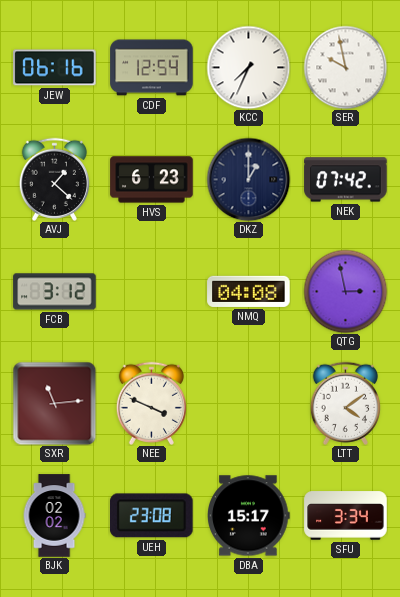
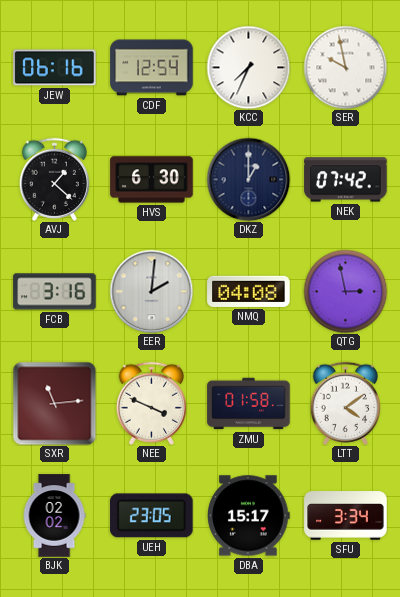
HVS: 6:23 -> 6:30 (152, 180)
FCB: 3:12 -> 3:16 (55, 292)
EER: none -> 2:01 (151, 291)
ZMU: none -> 01:58 (249, 404)
UEH: 23:08 -> 23:05 (152, 516)
